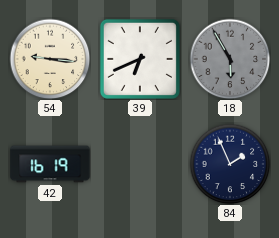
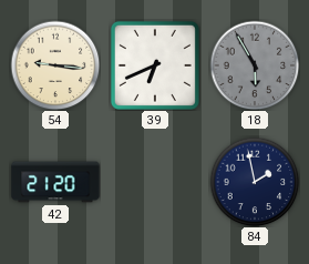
42: 16:19 -> 21:20 (55, 182)
84: 1:56 -> 1:58 (255, 182)
